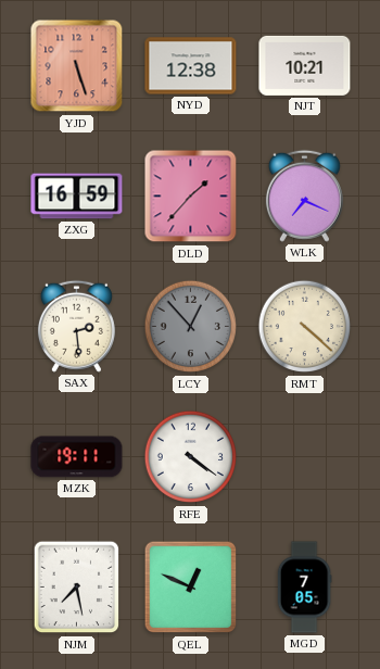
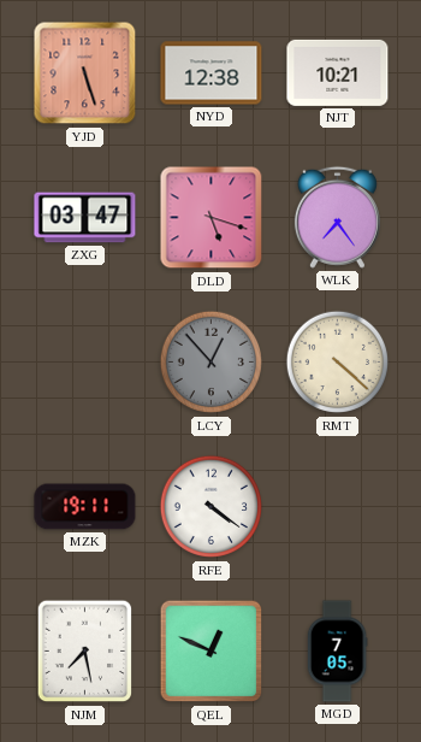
ZXG: 16:59 -> 03:47 (85, 218)
DLD: 1:37 -> 5:18 (212, 218)
WLK: 7:19 -> 7:24 (337, 217)
SAX: 2:29 -> none (76, 326)
